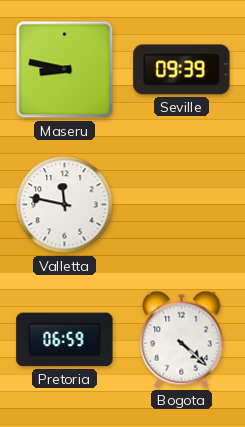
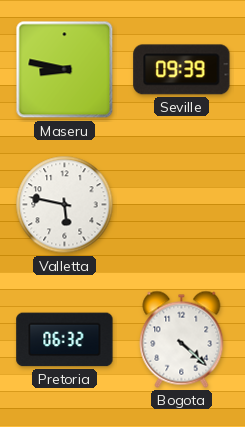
Valletta: 11:47 -> 5:47 (65, 205)
Pretoria: 06:59 -> 06:32 (65, 340)
